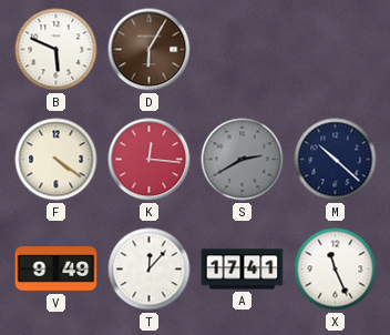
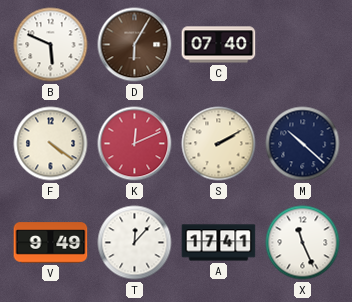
C: none -> 07:40 (219, 45)
K: 12:16 -> 12:11 (135, 144)
S: 2:40 -> 2:10 (219, 144)
S dial: grey -> cream (219, 144)
